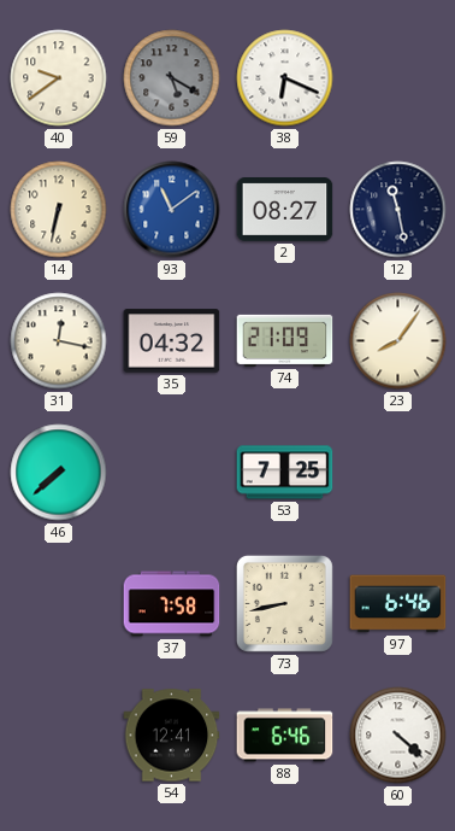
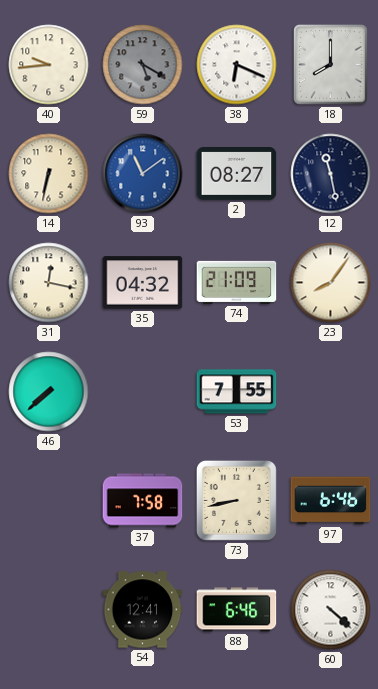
40: 9:39 -> 9:44 (49, 65)
18: none -> 8:00 (331, 65)
53: 7:25 -> 7:55 (237, 392)
